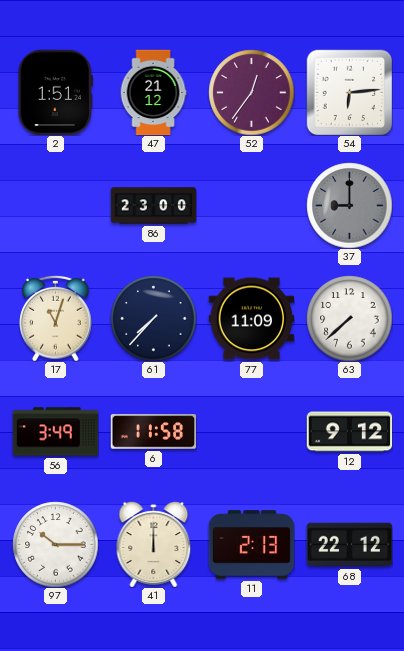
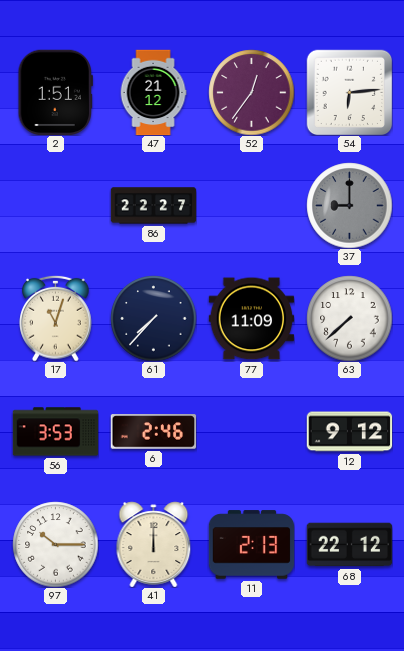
86: 23:00 -> 22:27 (153, 206)
56: 3:49 -> 3:53 (55, 432)
6: 11:58 -> 2:46 (153, 432)
